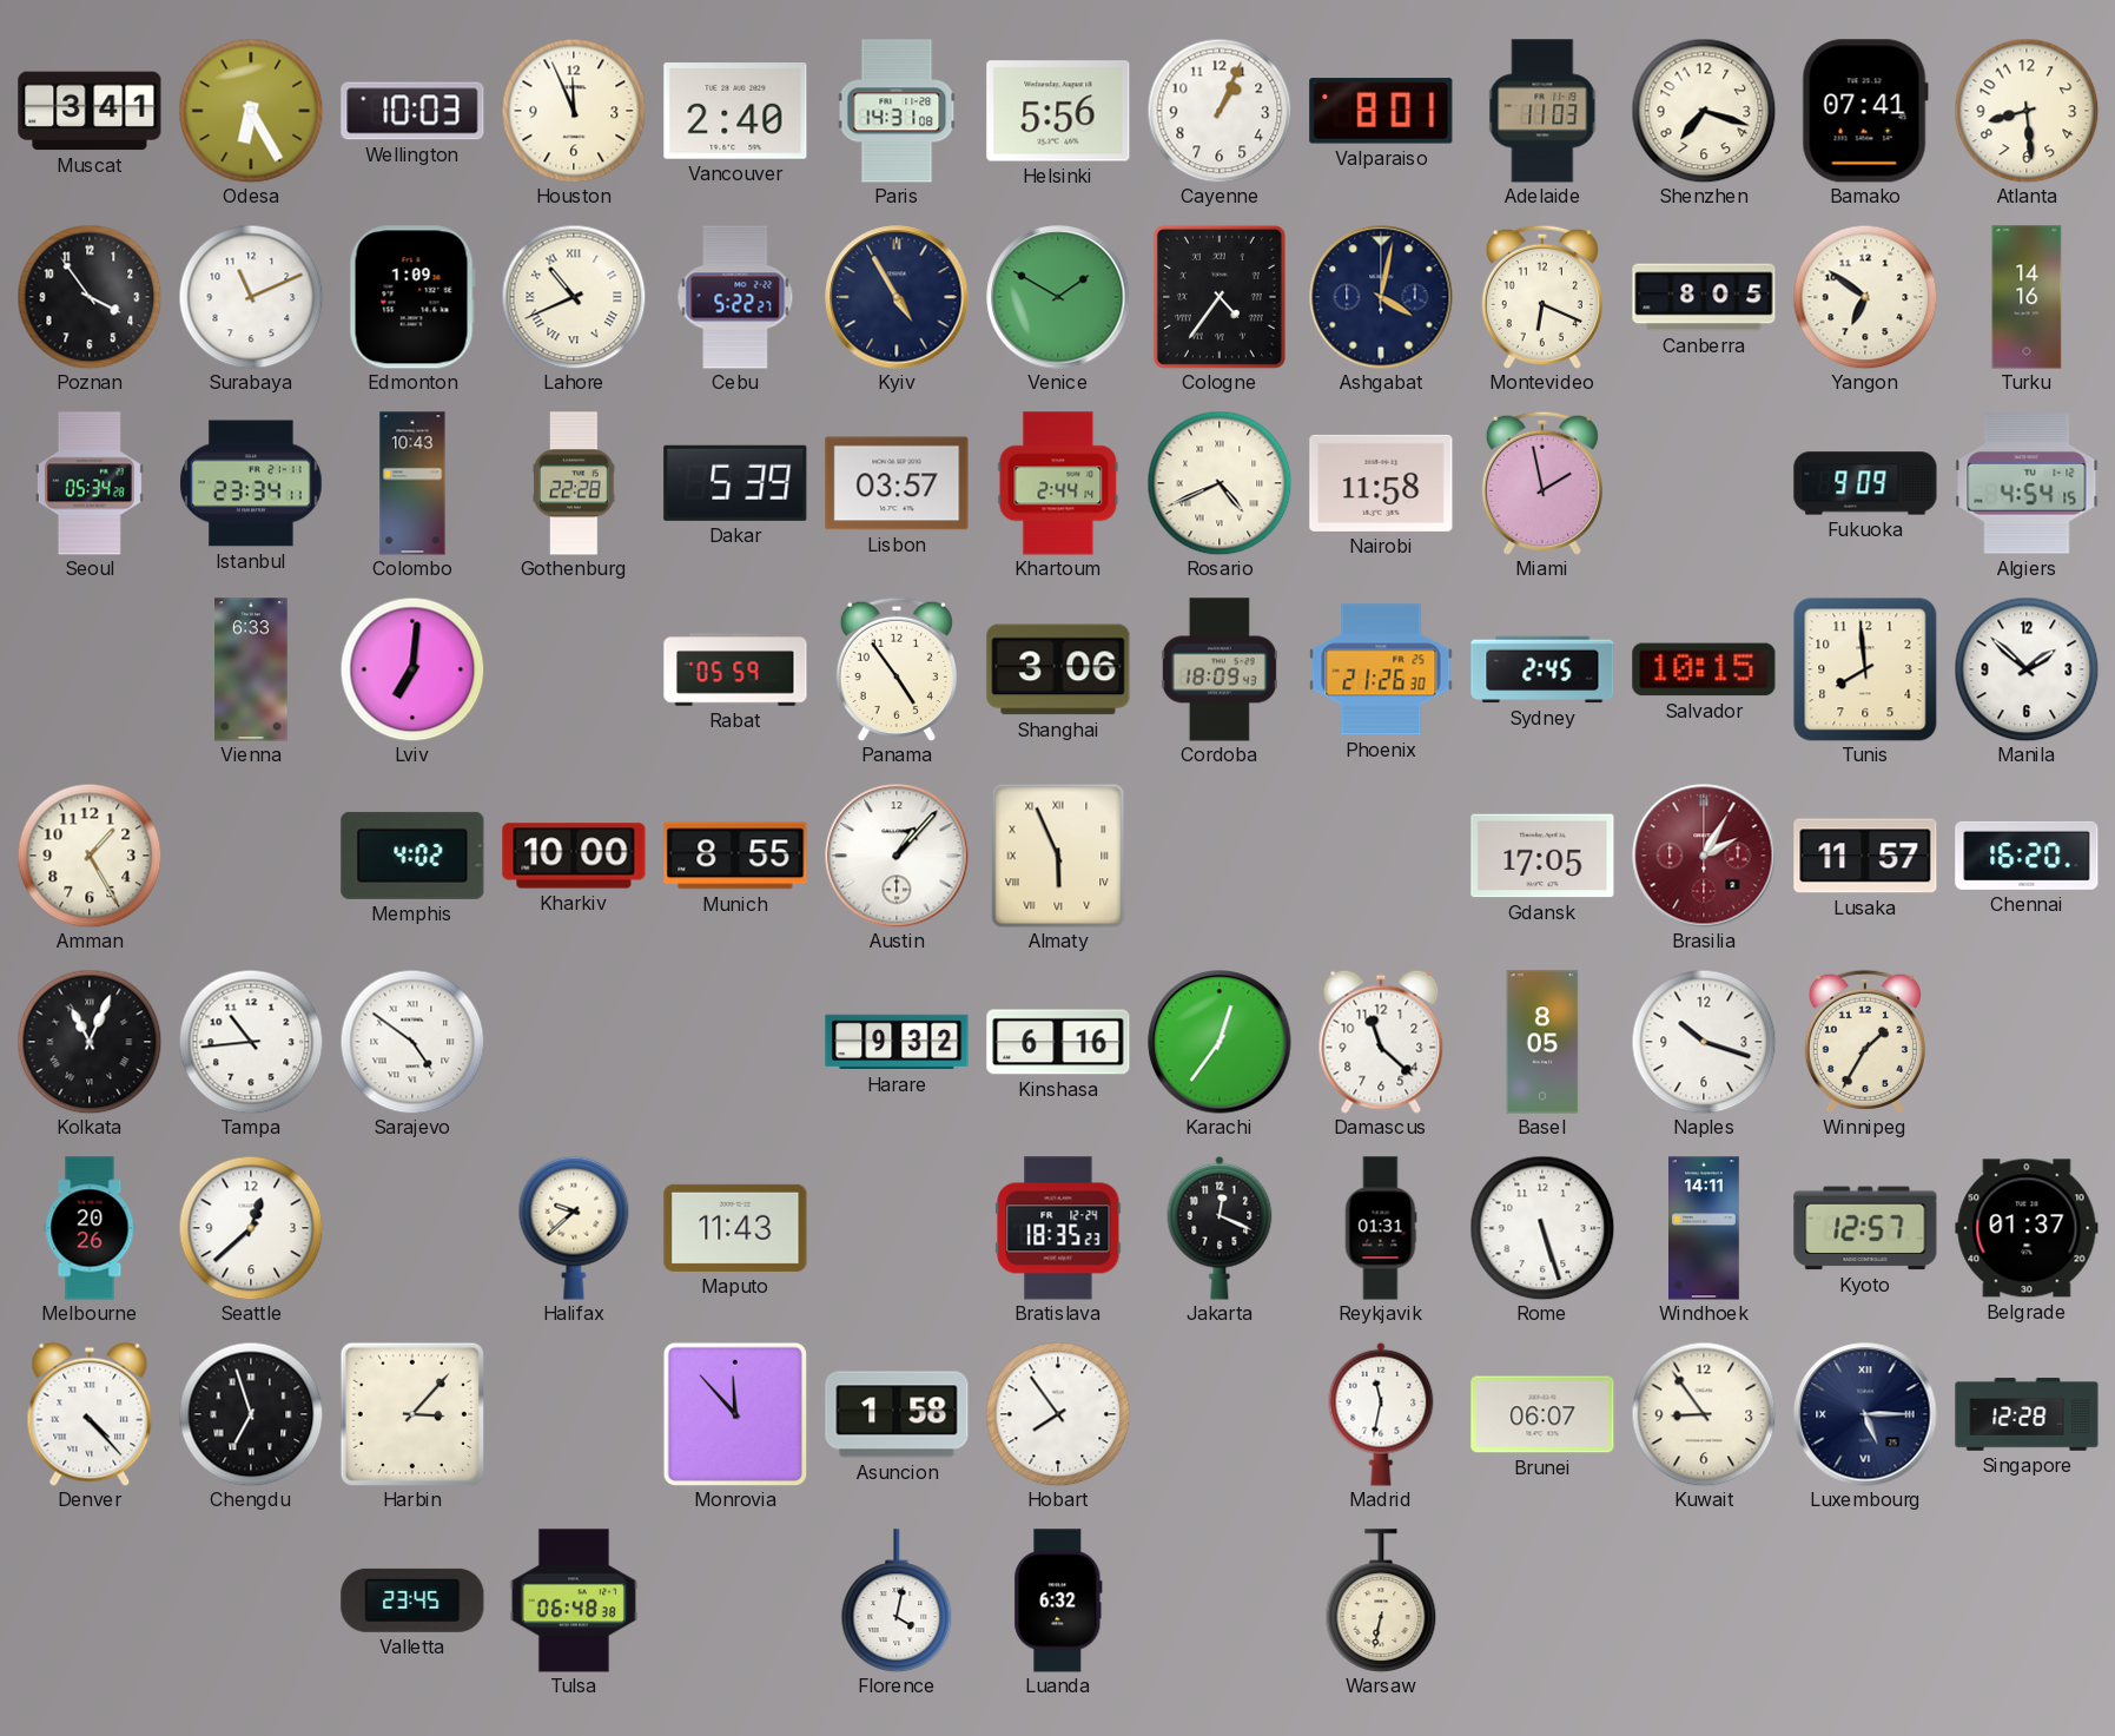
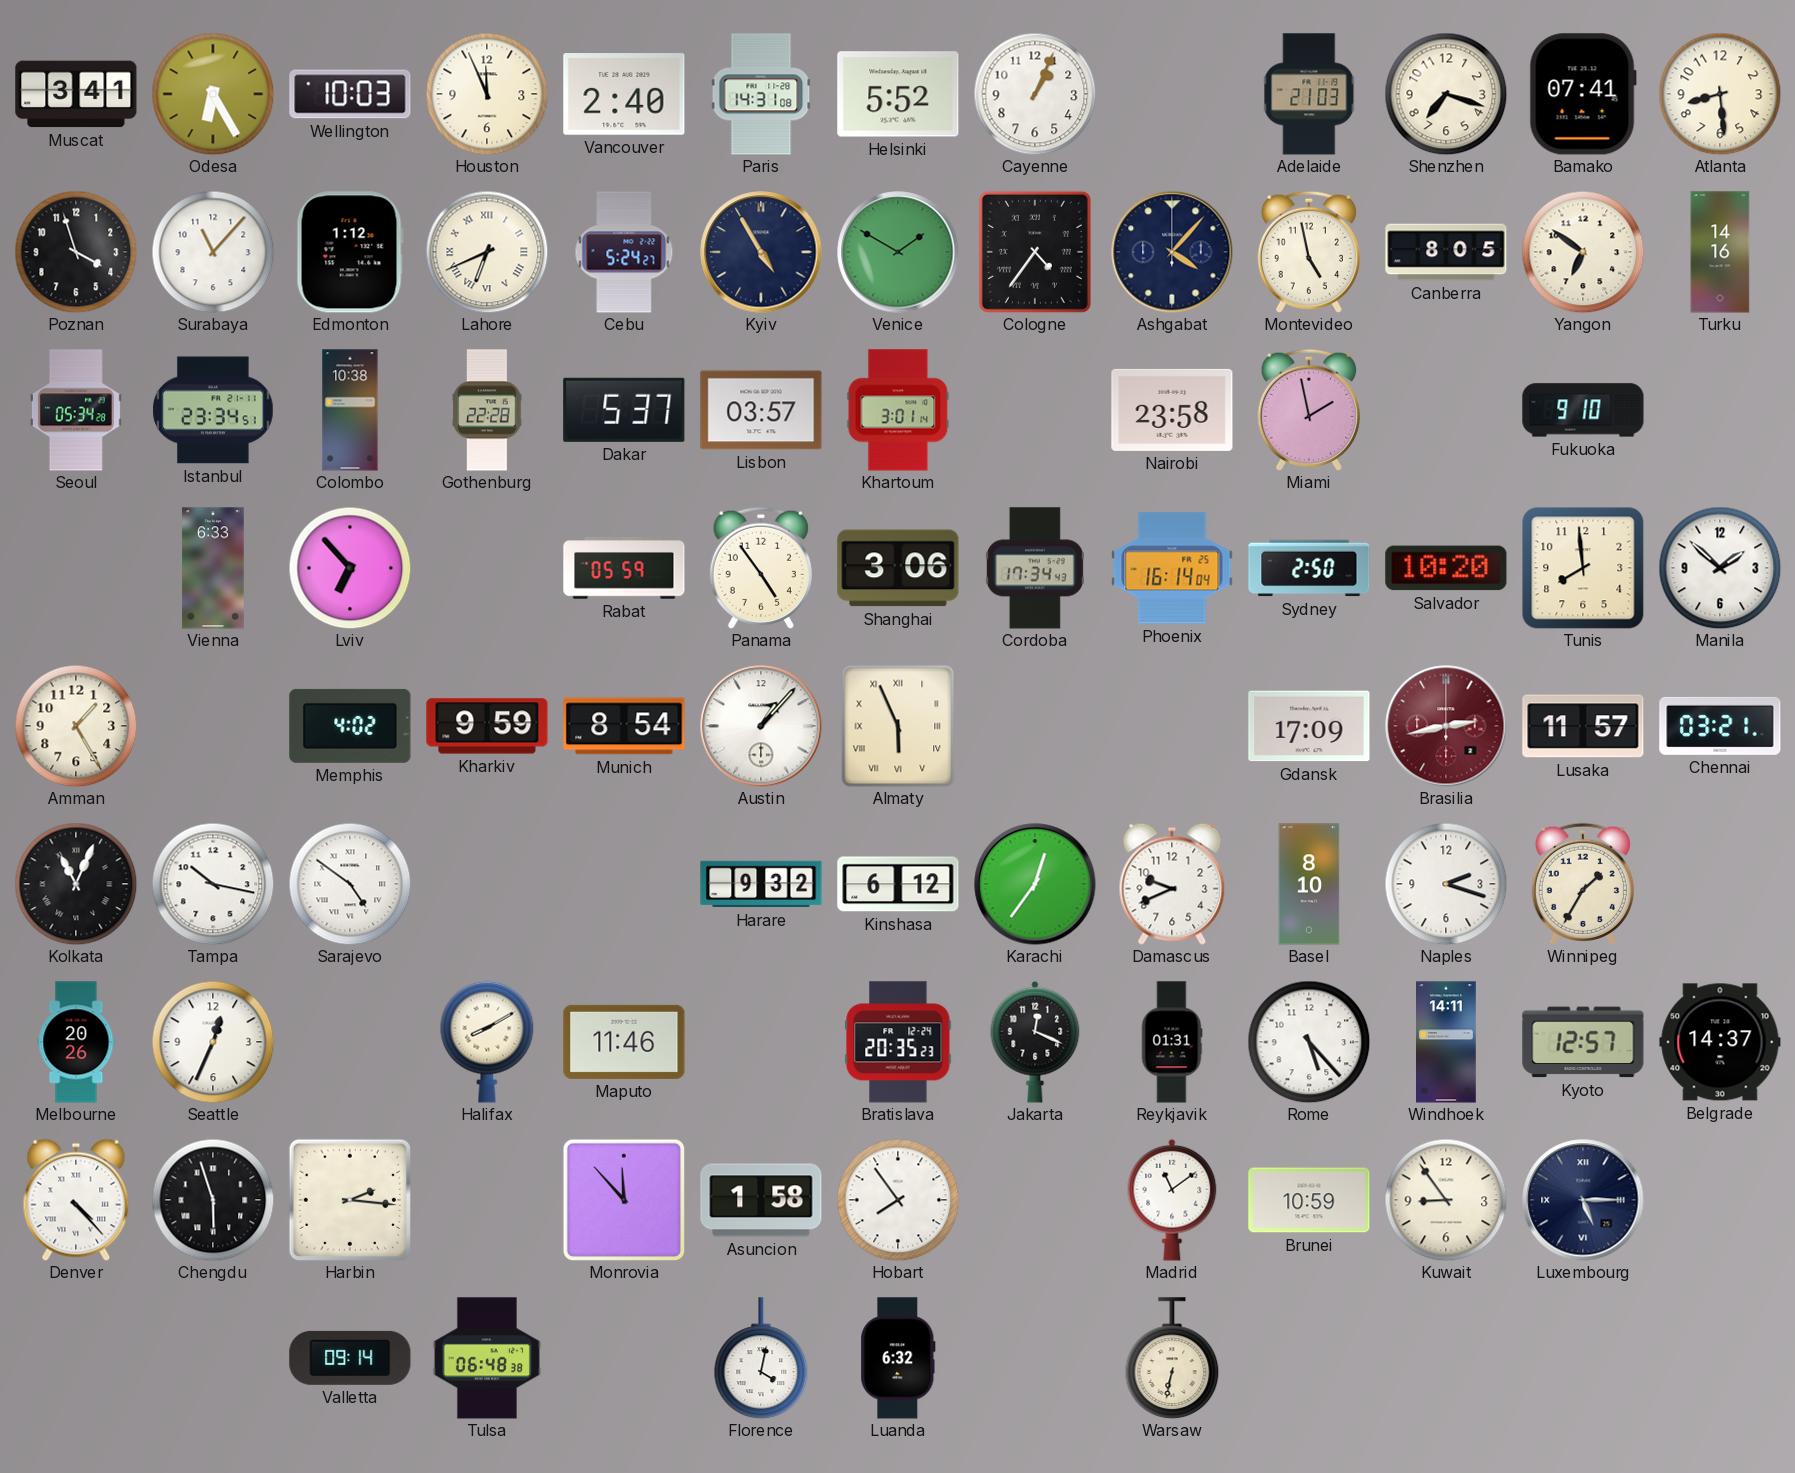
Helsinki: 5:56 -> 5:52 (898, 94)
Valparaiso: 8:01 -> none (1381, 111)
Adelaide: 11:03 -> 21:03 (1309, 94)
Poznan: 3:54 -> 3:57 (76, 252)
Surabaya: 11:11 -> 11:07 (213, 252)
Edmonton: 1:09 -> 1:12 (350, 252)
Lahore: 10:41 -> 6:41 (487, 252)
Cebu: 5:22 -> 5:24 (624, 252)
Ashgabat: 4:02 -> 4:07 (1172, 252)
Montevideo: 6:19 -> 4:58 (1309, 252)
Istanbul: 23:34:11 -> 23:34:51 (213, 410)
Colombo: 10:43 -> 10:38 (350, 410)
Dakar: 5:39 -> 5:37 (624, 410)
Khartoum: 2:44 -> 3:01 (898, 410)
Rosario: 4:41 -> none (1220, 483)
Nairobi: 11:58 -> 23:58 (1172, 410)
Fukuoka: 9:09 -> 9:10 (1583, 410)
Algiers: 4:54 -> none (2027, 483)
Lviv: 7:01 -> 6:53 (350, 568)
Cordoba: 18:09 -> 17:34 (1035, 568)
Phoenix: 21:26 -> 16:14 (1172, 568)
Sydney: 2:45 -> 2:50 (1309, 568)
Salvador: 10:15 -> 10:20 (1446, 568)
Kharkiv: 10:00 -> 9:59 (487, 726)
Munich: 8:55 -> 8:54 (624, 726)
Gdansk: 17:05 -> 17:09 (1309, 726)
Brasilia: 2:05 -> 2:43 (1446, 726)
Chennai: 16:20 -> 03:21 (1720, 726)
Tampa: 10:44 -> 10:17 (213, 884)
Kinshasa: 6:16 -> 6:12 (898, 884)
Damascus: 11:22 -> 9:41 (1172, 884)
Basel: 8:05 -> 8:10 (1309, 884)
Naples: 10:18 -> 2:18 (1446, 884)
Seattle: 12:38 -> 12:34 (213, 1042)
Halifax: 9:38 -> 8:10 (487, 1042)
Maputo: 11:43 -> 11:46 (624, 1042)
Bratislava: 18:35 -> 20:35 (898, 1042)
Rome: 5:27 -> 5:23 (1309, 1042)
Belgrade: 01:37 -> 14:37 (1720, 1042)
Chengdu: 6:57 -> 5:57 (213, 1200)
Harbin: 3:07 -> 2:16 (349, 1199)
Madrid: 11:32 -> 11:09 (1172, 1200)
Brunei: 06:07 -> 10:59 (1309, 1200)
Singapore: 12:28 -> none (2027, 1414)
Valletta: 23:45 -> 09:14 (350, 1358)
